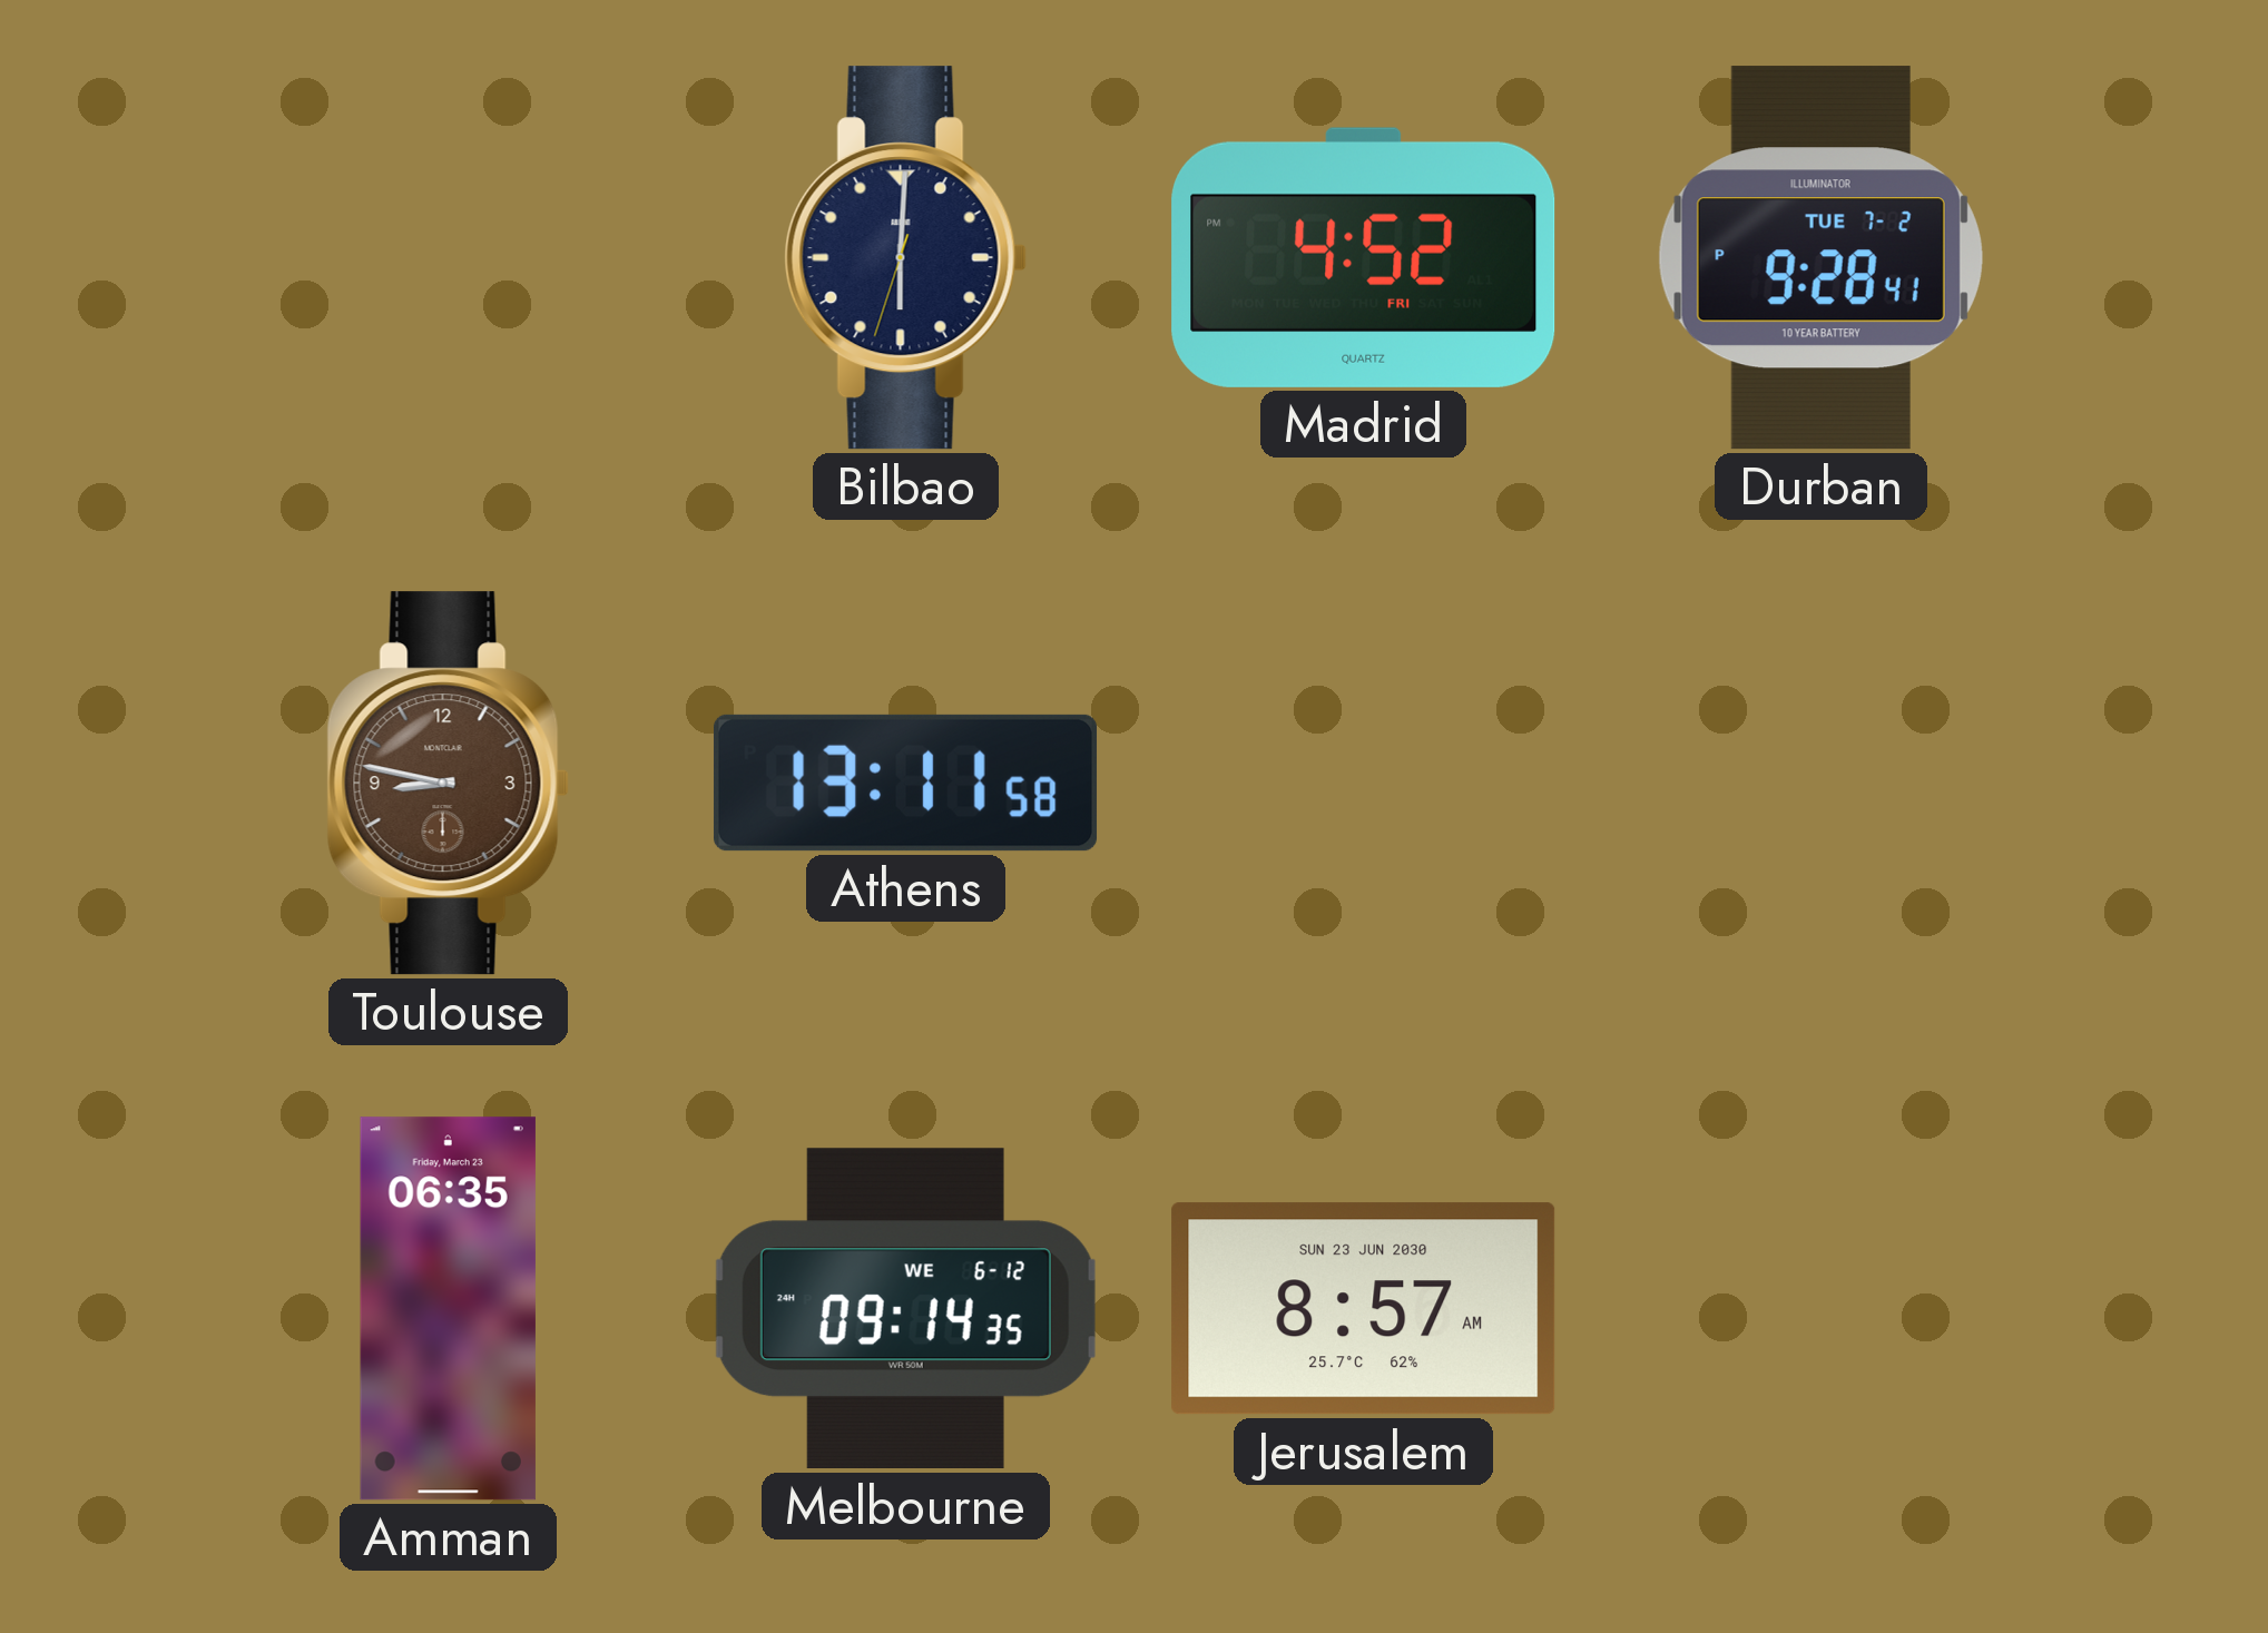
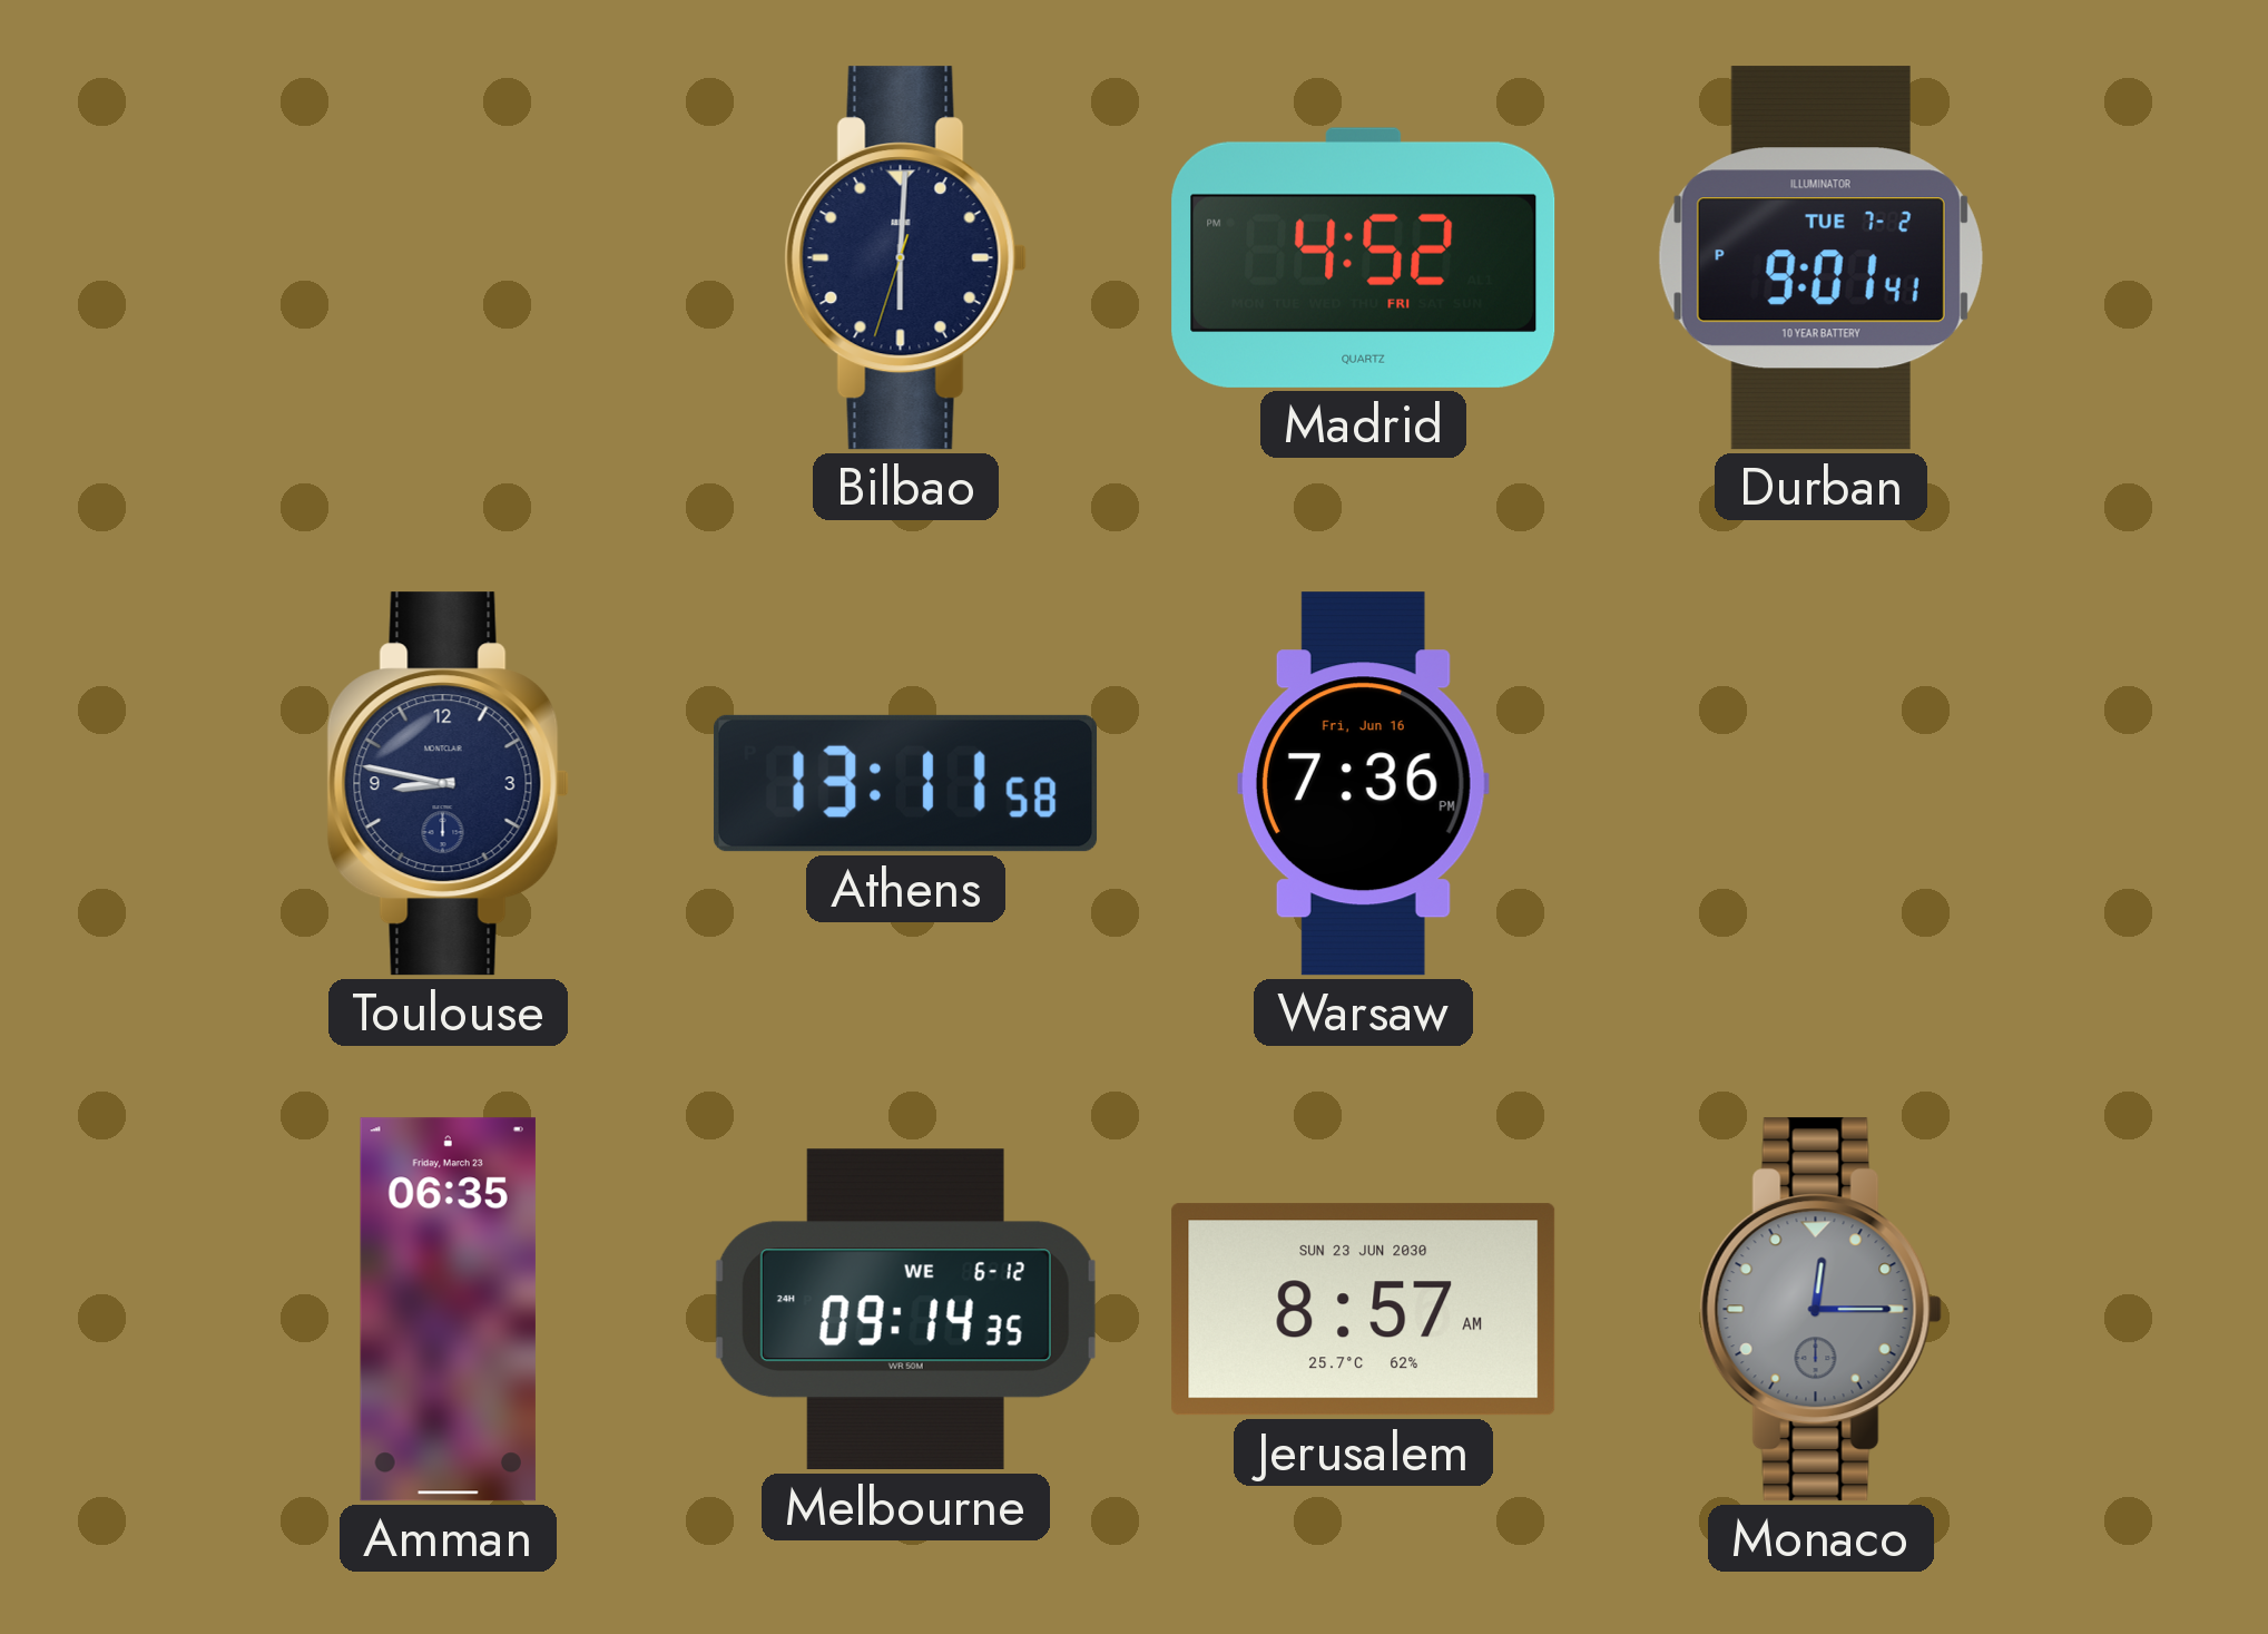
Durban: 9:28 -> 9:01 (1820, 258)
Toulouse dial: brown -> navy (448, 784)
Warsaw: none -> 7:36 (1363, 784)
Monaco: none -> 12:15 (1820, 1310)
